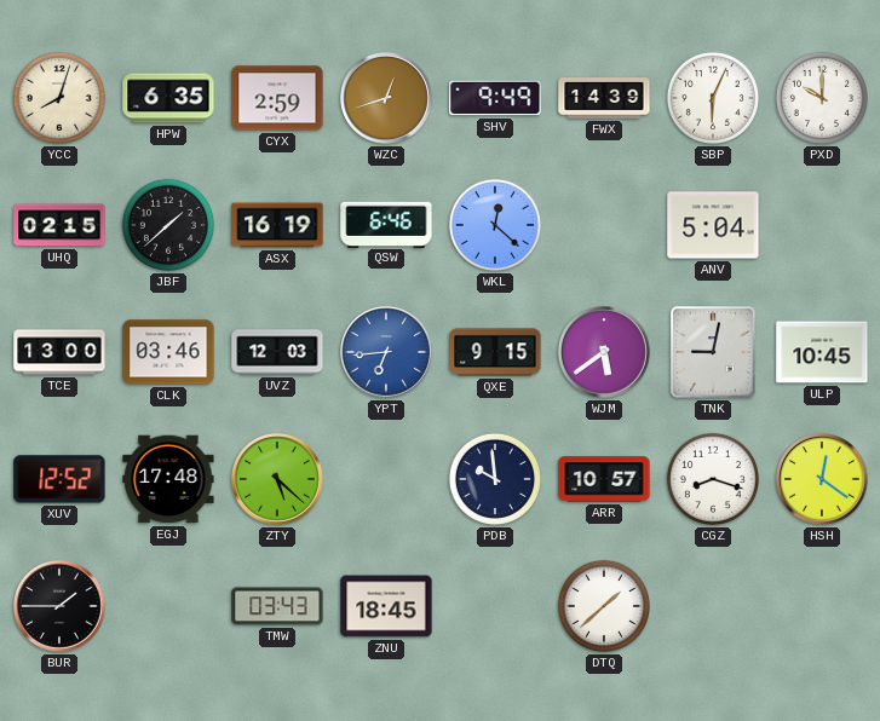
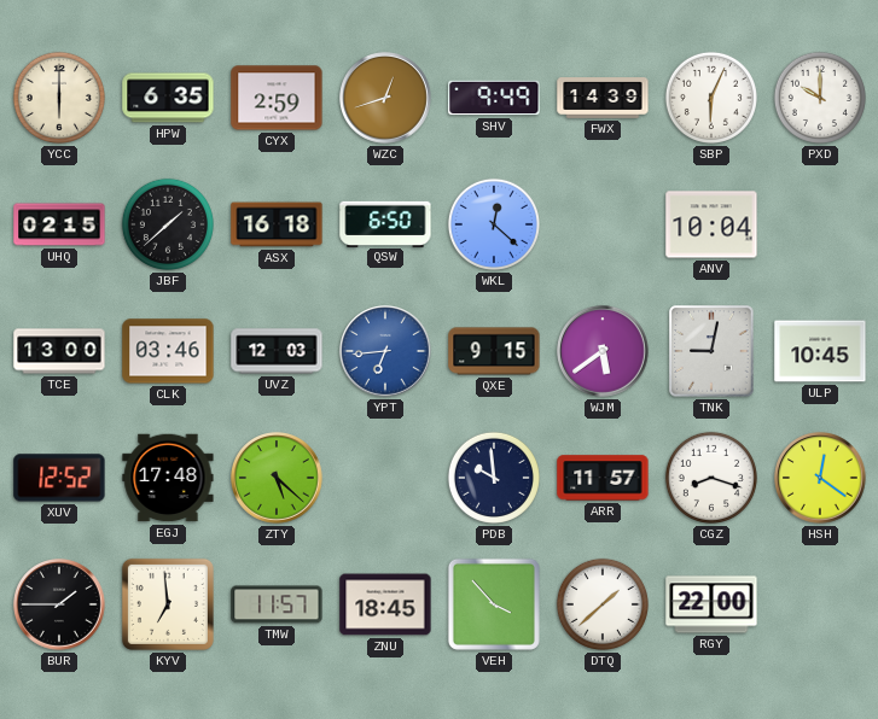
YCC: 8:03 -> 6:00 (59, 98)
ASX: 16:19 -> 16:18 (277, 224)
QSW: 6:46 -> 6:50 (385, 223)
ANV: 5:04 -> 10:04 (711, 224)
ARR: 10:57 -> 11:57 (603, 478)
KYV: none -> 6:59 (168, 604)
TMW: 03:43 -> 11:57 (277, 604)
VEH: none -> 3:53 (494, 604)
RGY: none -> 22:00 (711, 604)
